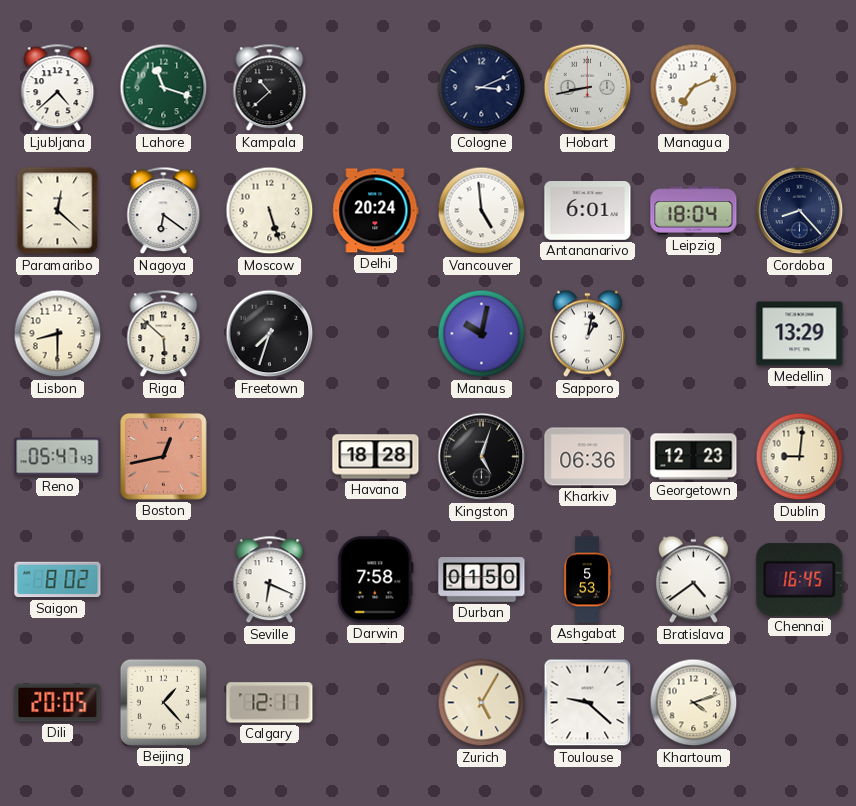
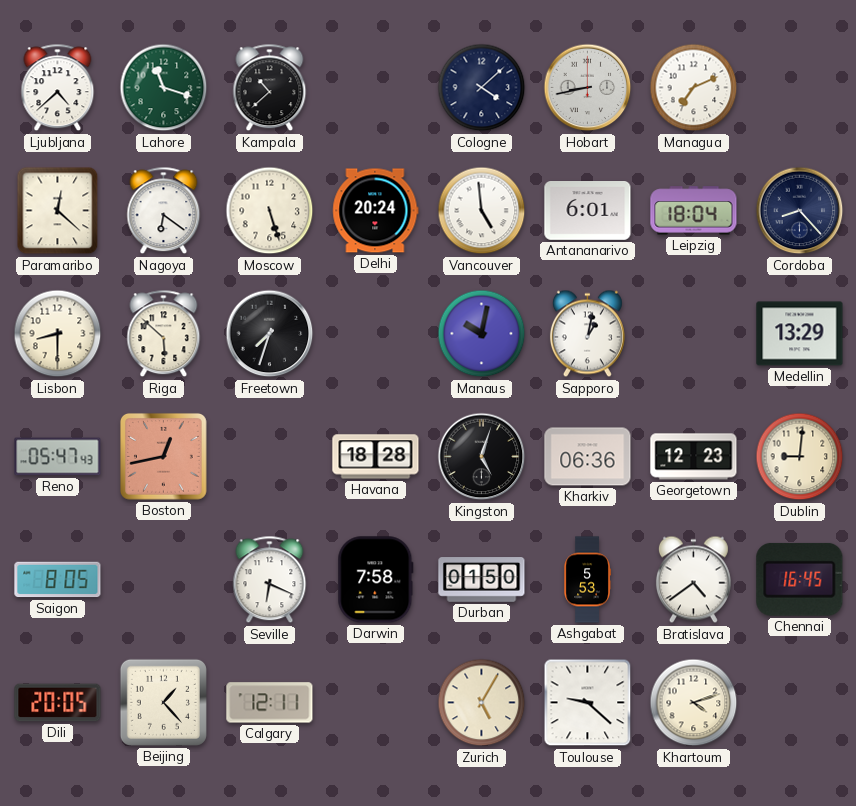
Cologne: 3:11 -> 4:08 (482, 88)
Saigon: 8:02 -> 8:05 (58, 580)
